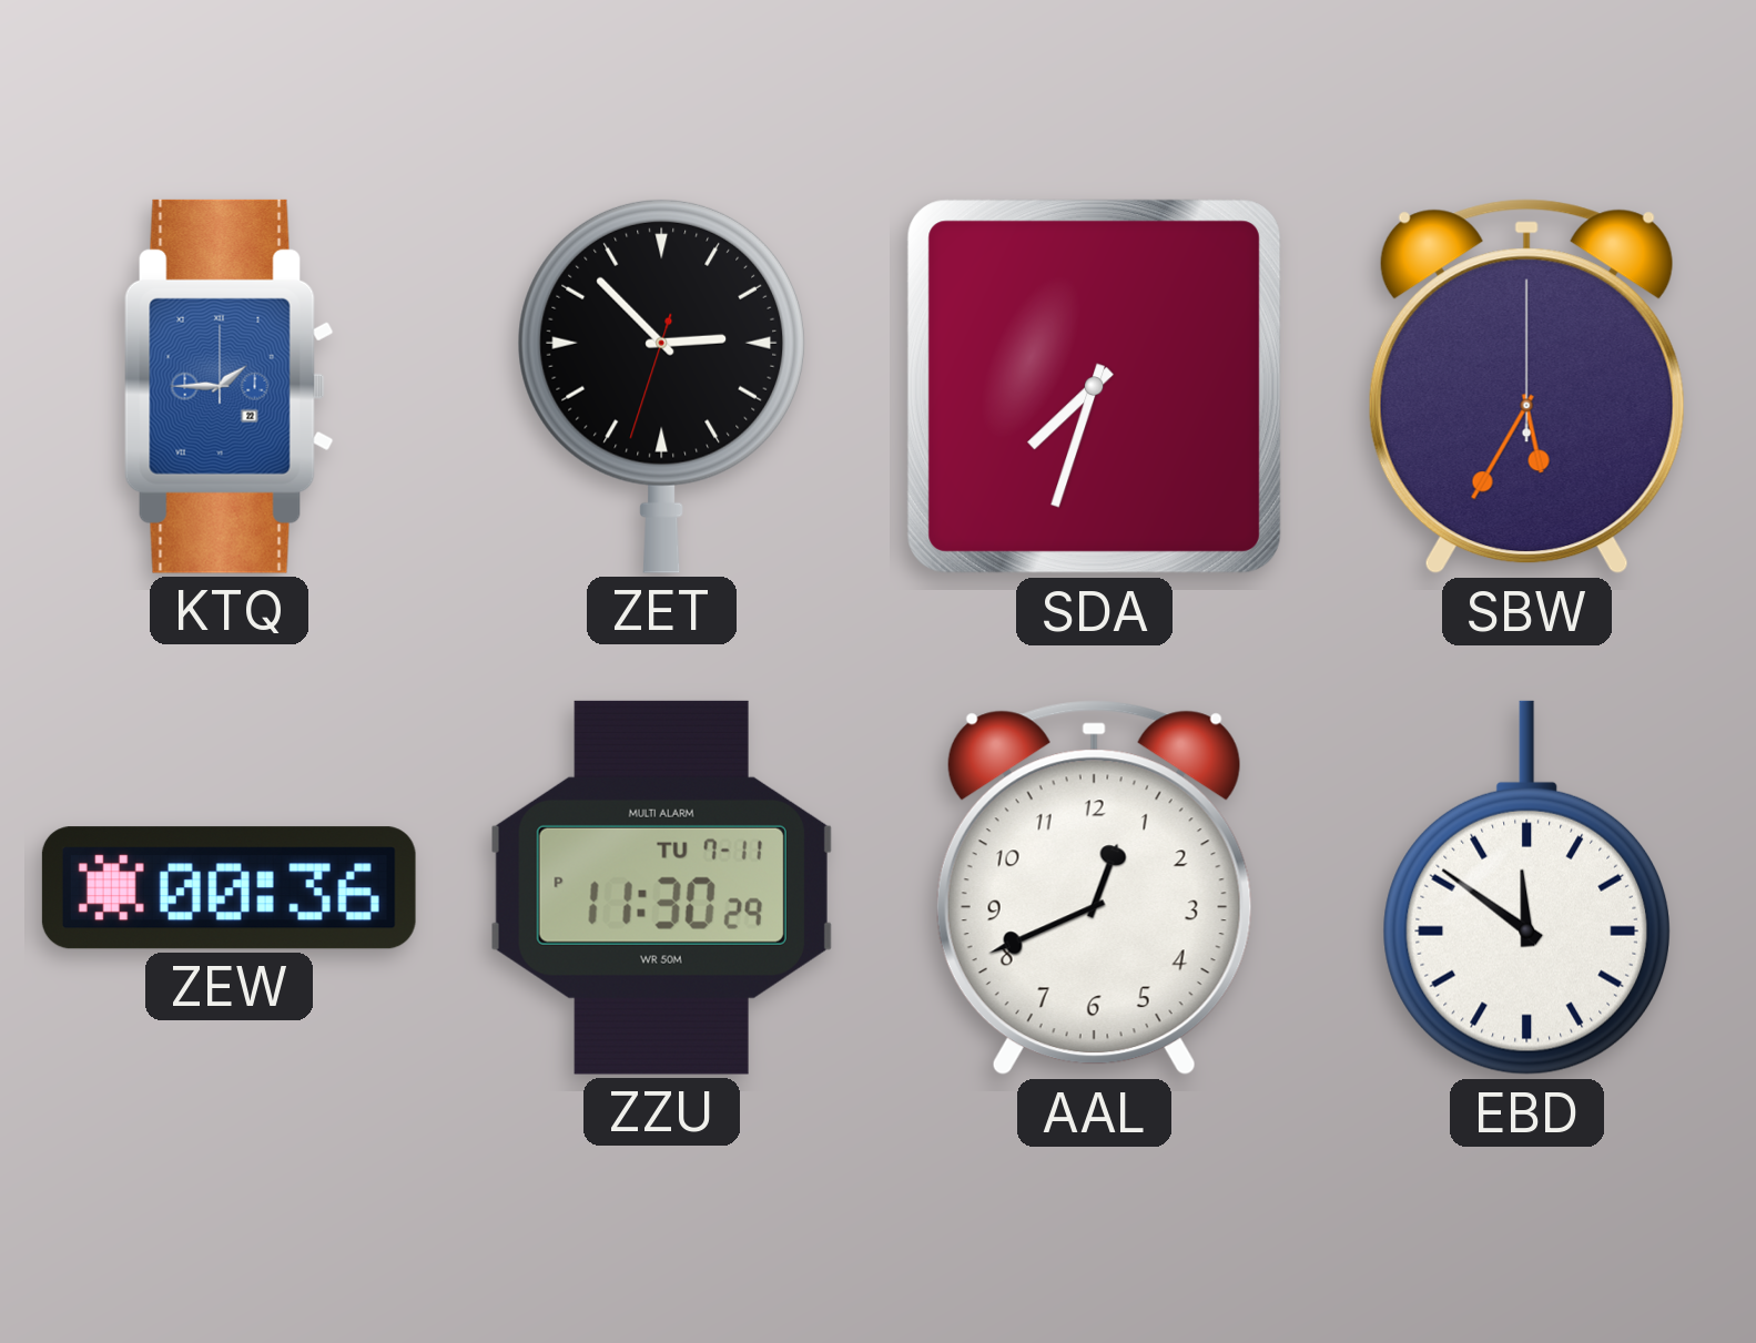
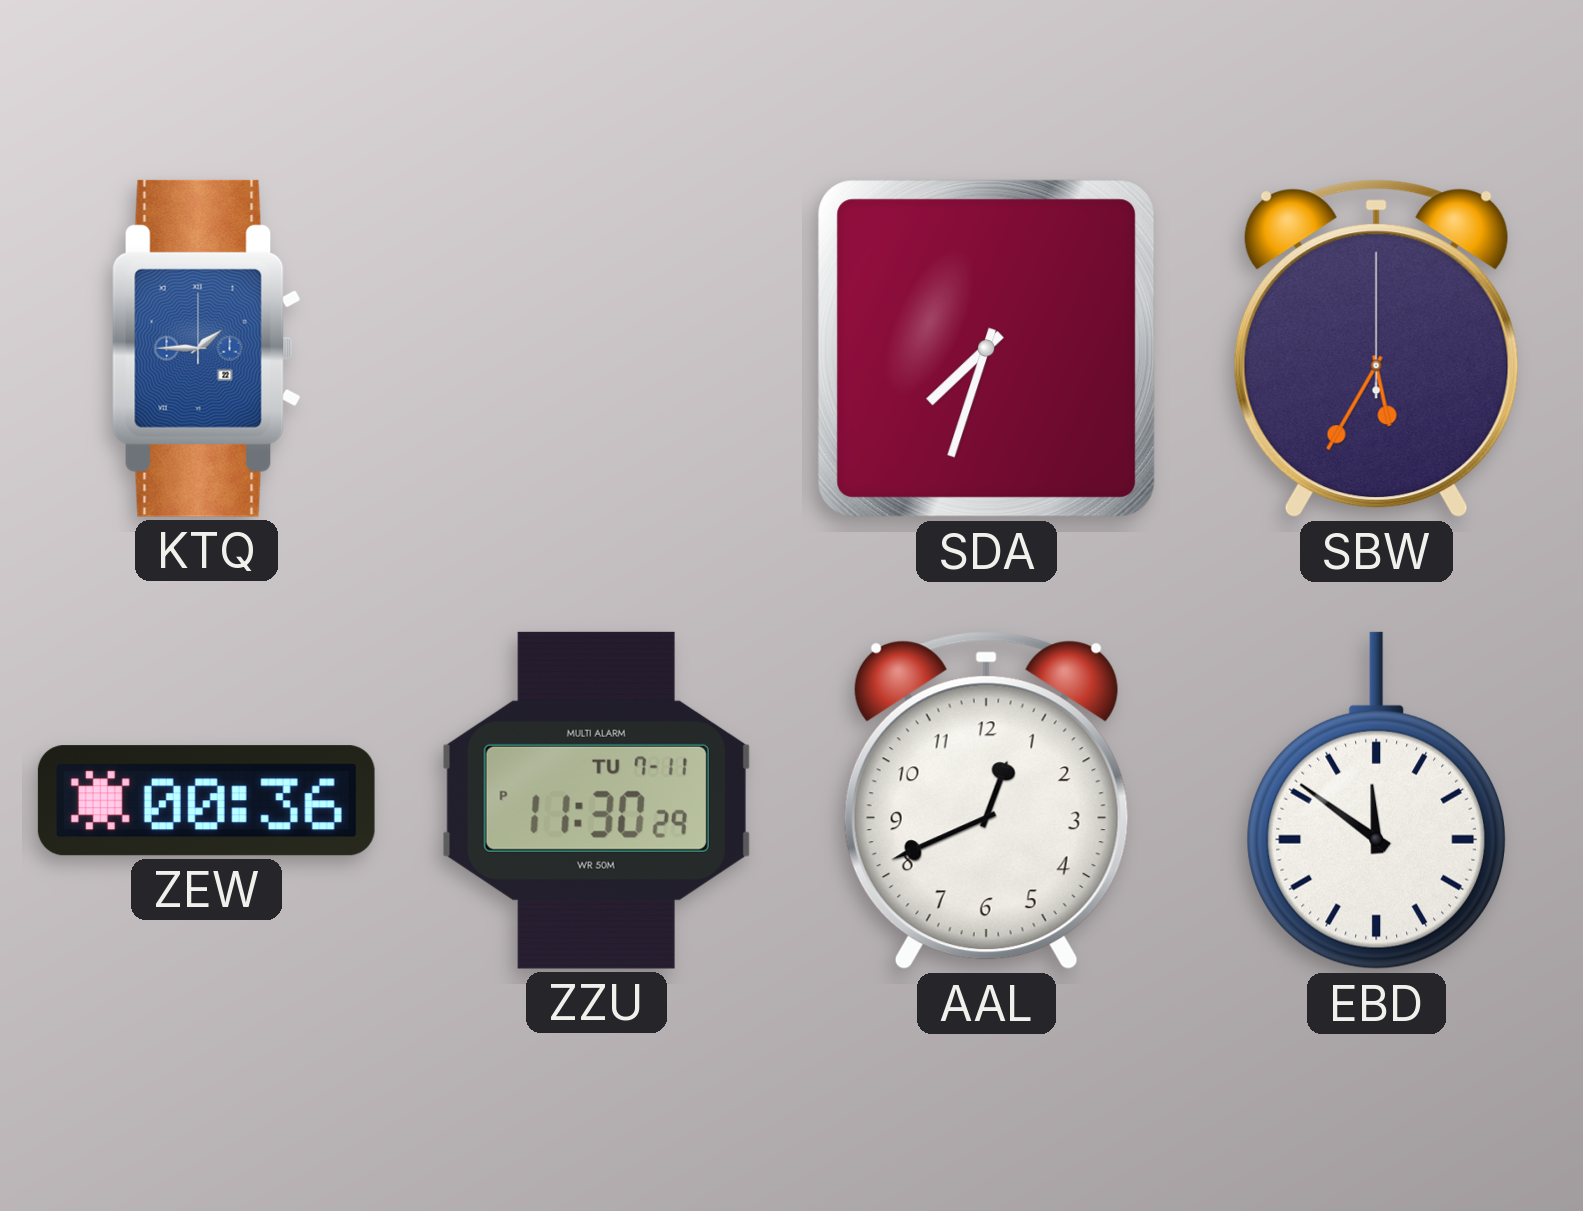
ZET: 2:52 -> none (661, 386)
